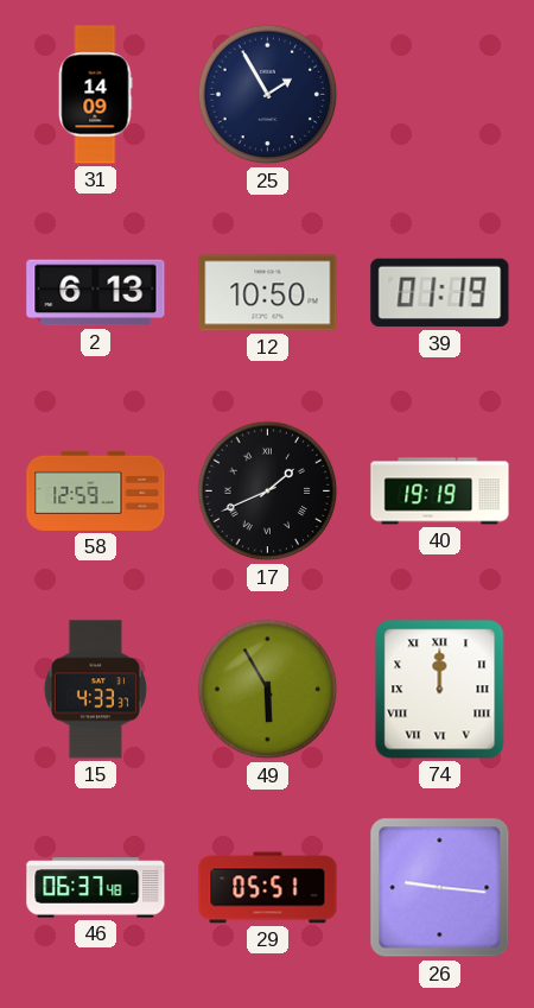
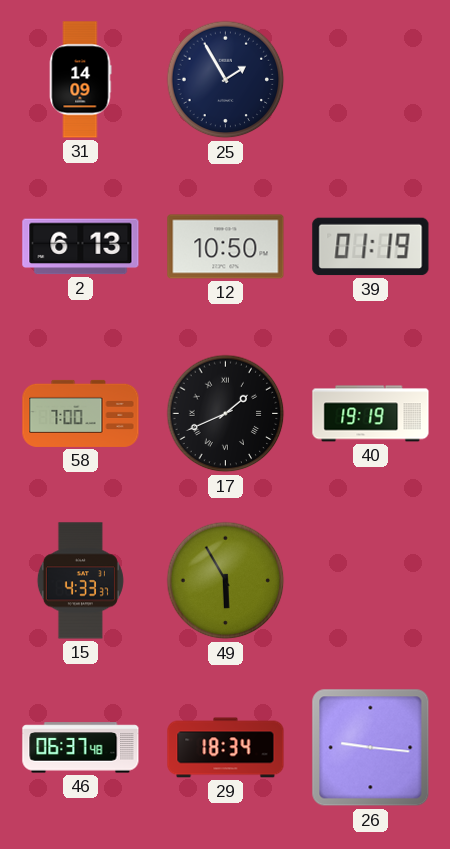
58: 12:59 -> 7:00 (81, 413)
74: 12:00 -> none (440, 690)
29: 05:51 -> 18:34 (226, 748)
